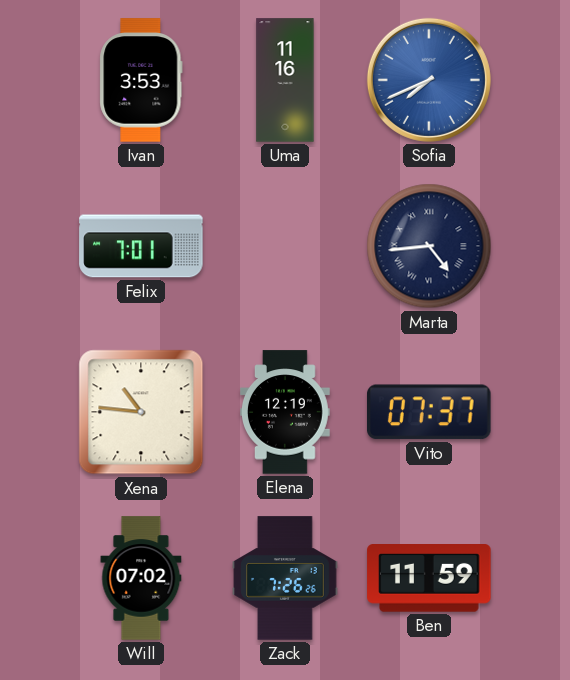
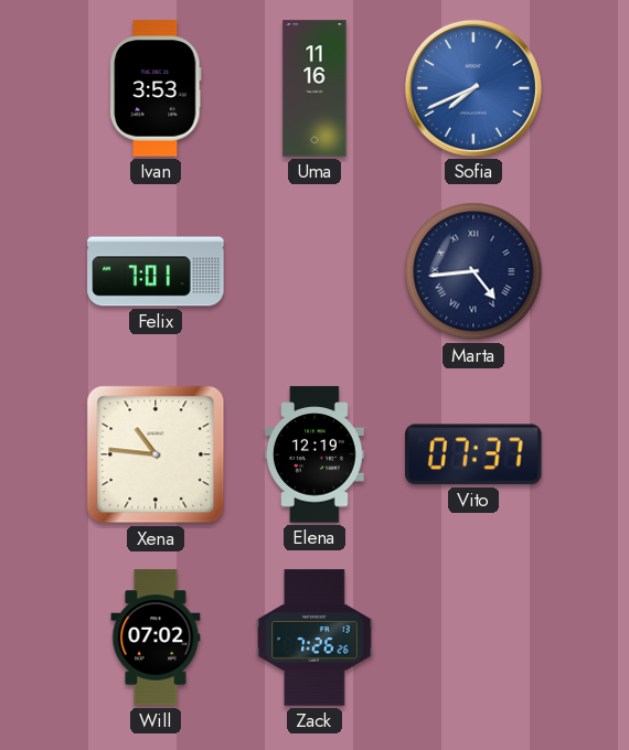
Ben: 11:59 -> none (429, 579)
